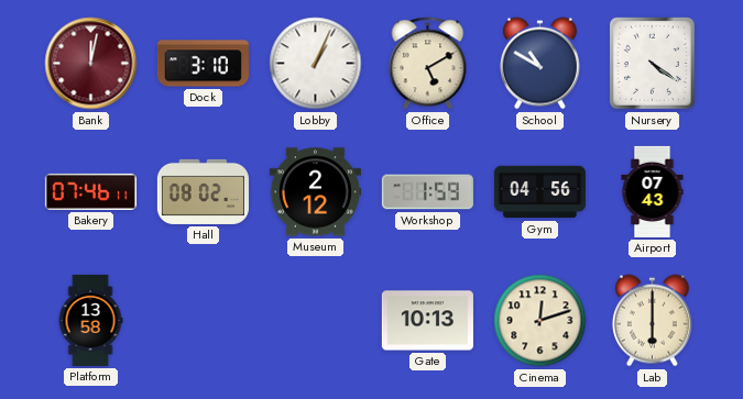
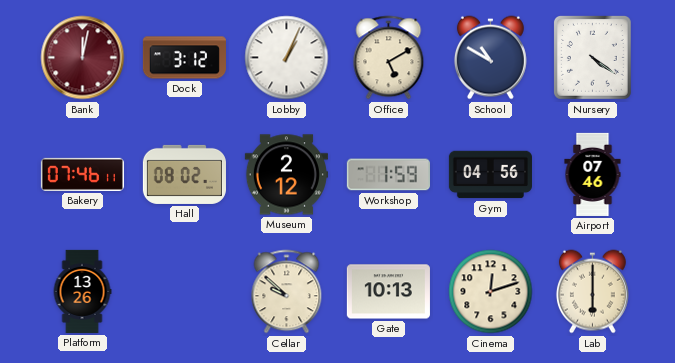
Dock: 3:10 -> 3:12 (184, 58)
Airport: 07:43 -> 07:46 (593, 174)
Platform: 13:58 -> 13:26 (82, 291)
Cellar: none -> 9:52 (287, 292)
